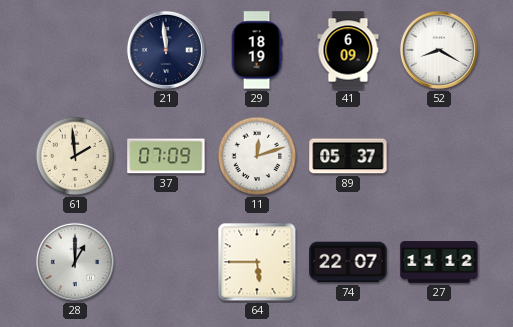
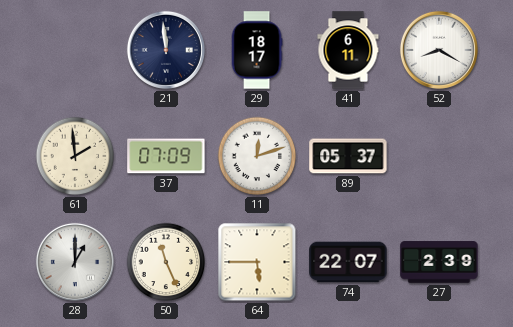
29: 18:19 -> 18:17 (257, 50)
41: 6:09 -> 6:11 (348, 50)
50: none -> 11:26 (166, 262)
27: 11:12 -> 2:39 (439, 262)
